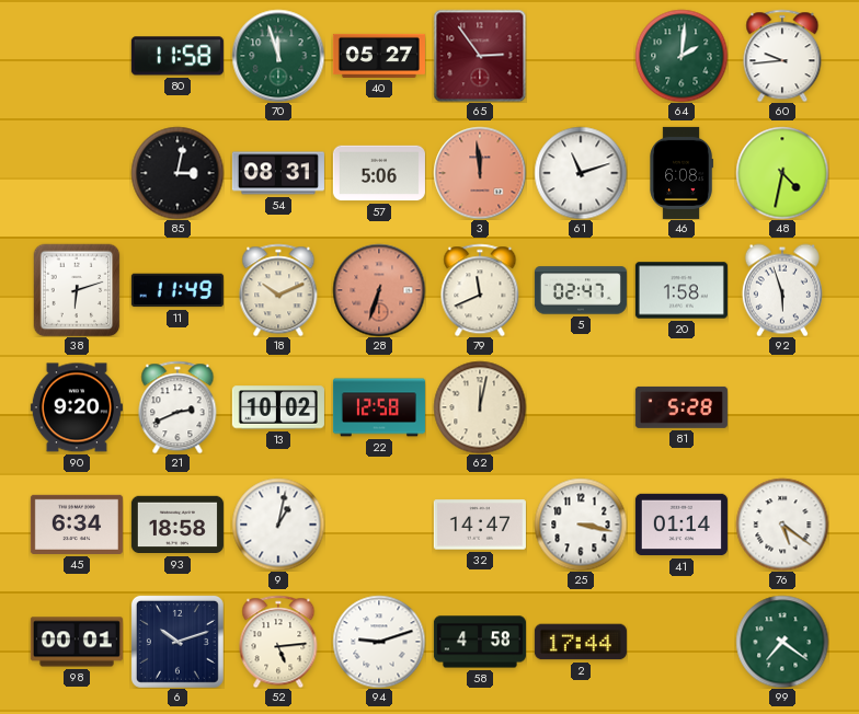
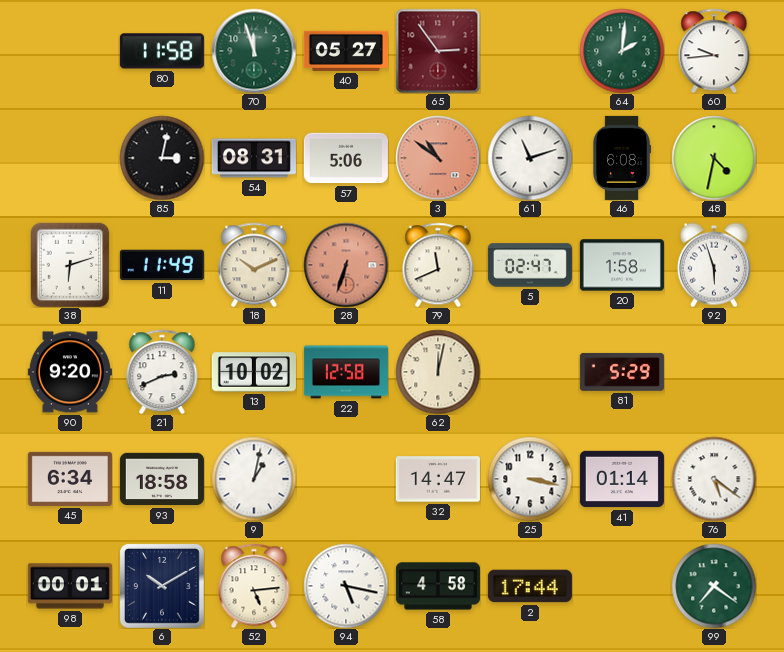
3: 11:59 -> 10:51 (438, 158)
81: 5:28 -> 5:29 (622, 372)
6: 10:12 -> 10:10 (162, 586)
94: 9:12 -> 5:17 (346, 586)
